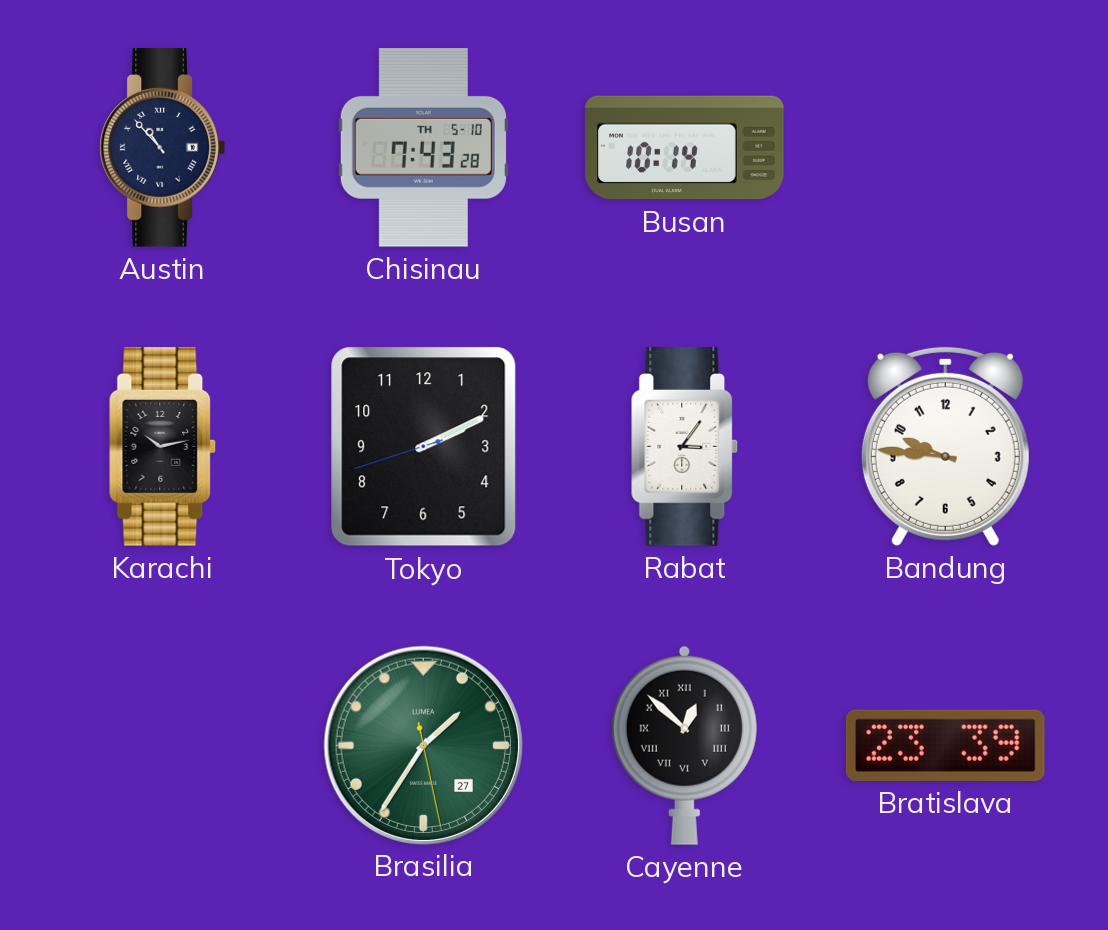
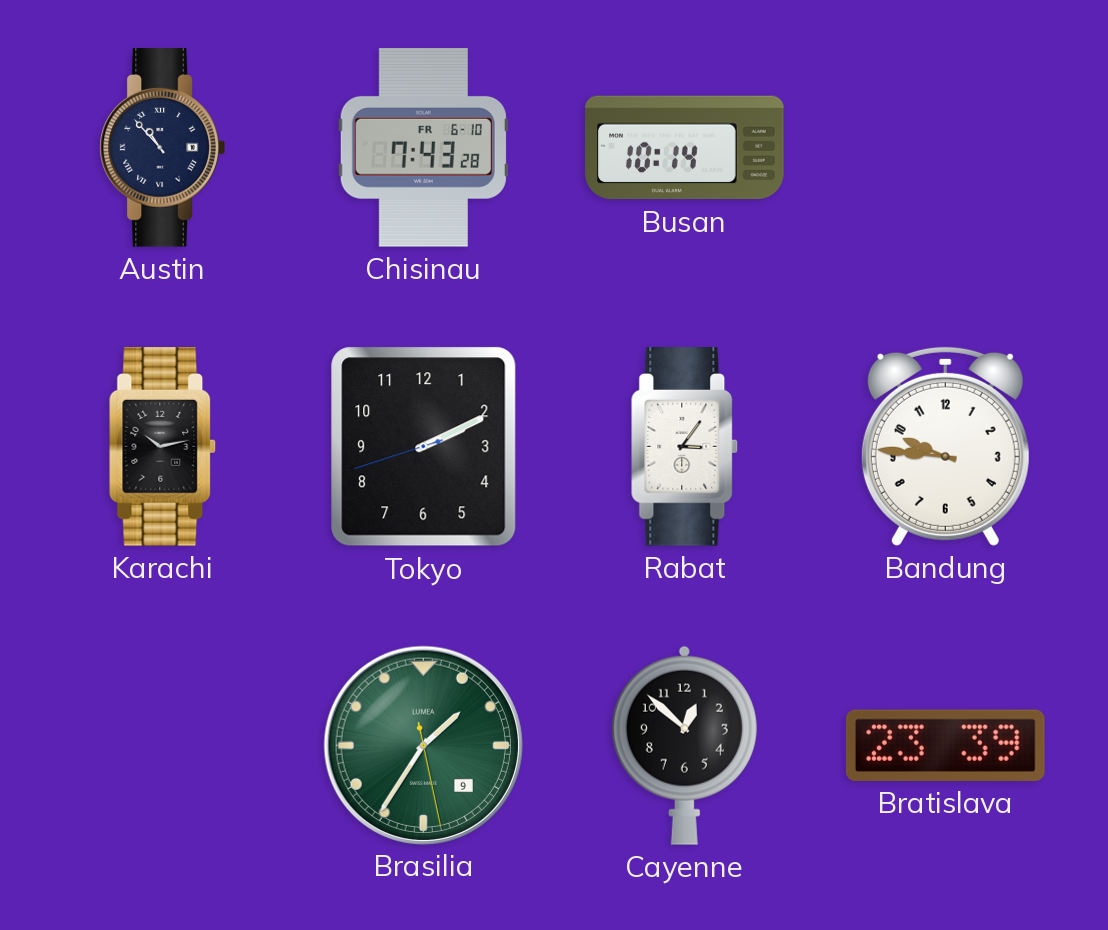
Chisinau date: TH 5-10 -> FR 6-10 (423, 148)
Brasilia date: 27 -> 9 (423, 745)
Cayenne numerals: Roman -> Arabic (684, 745)
